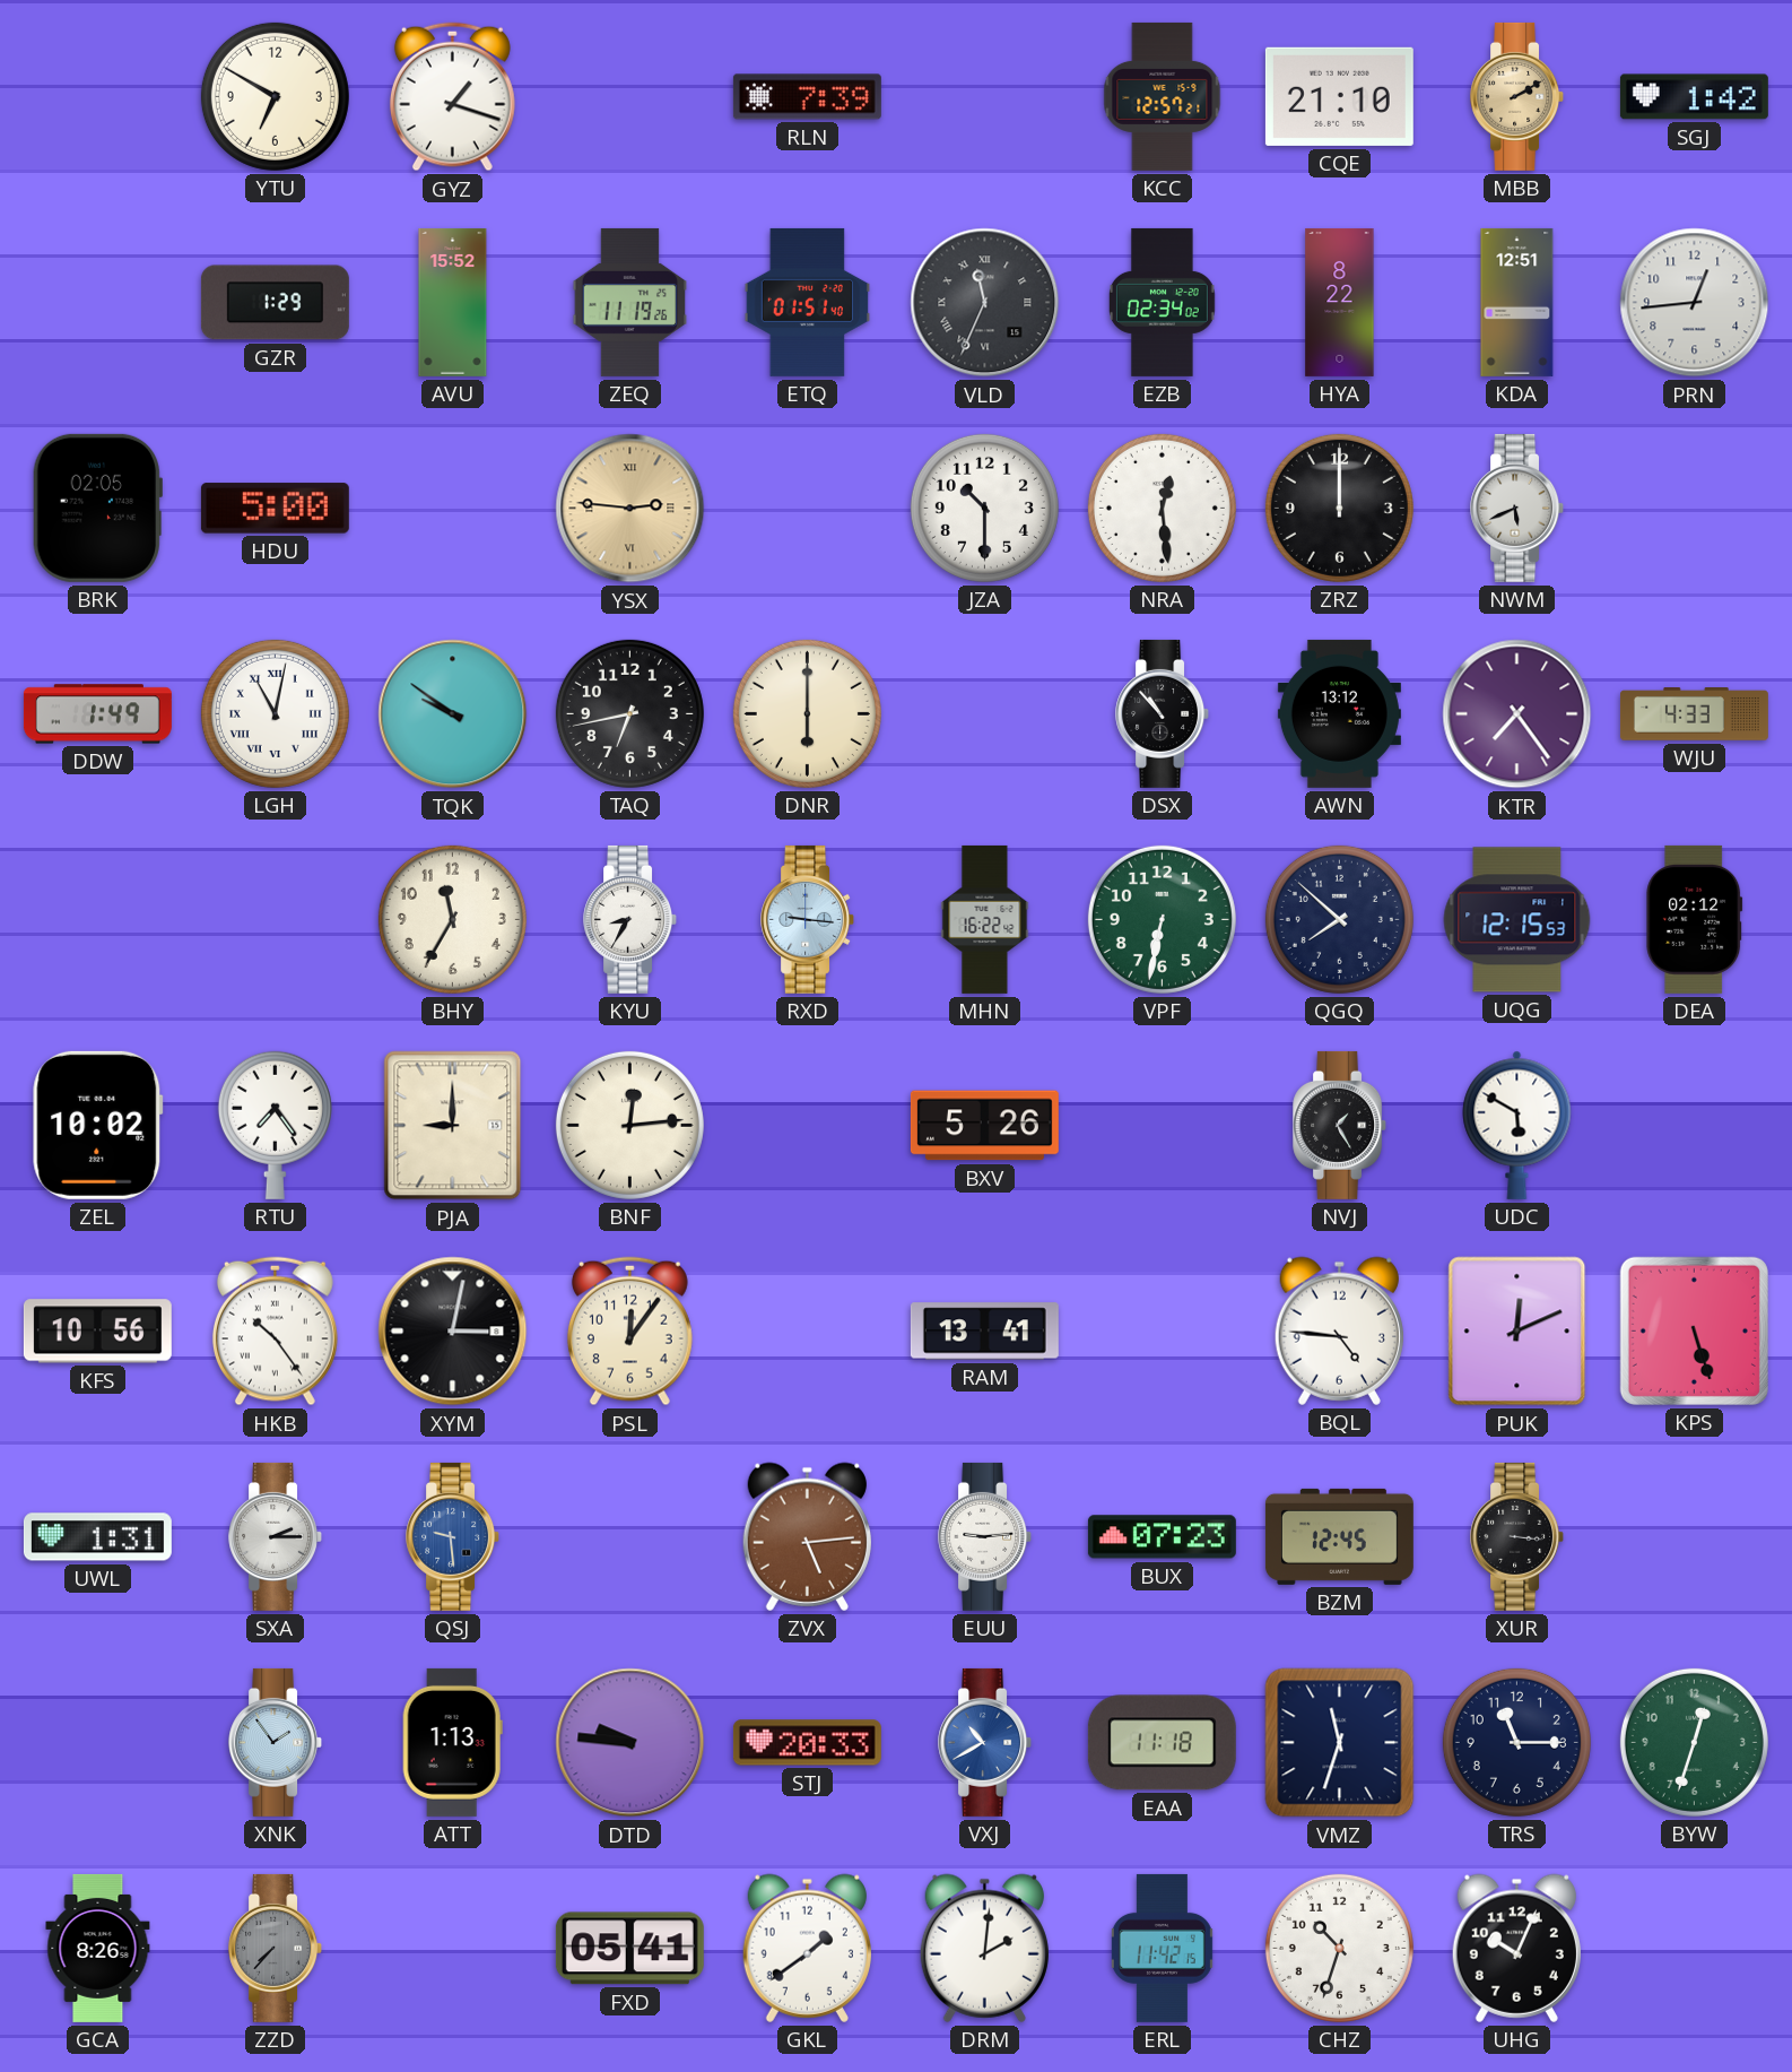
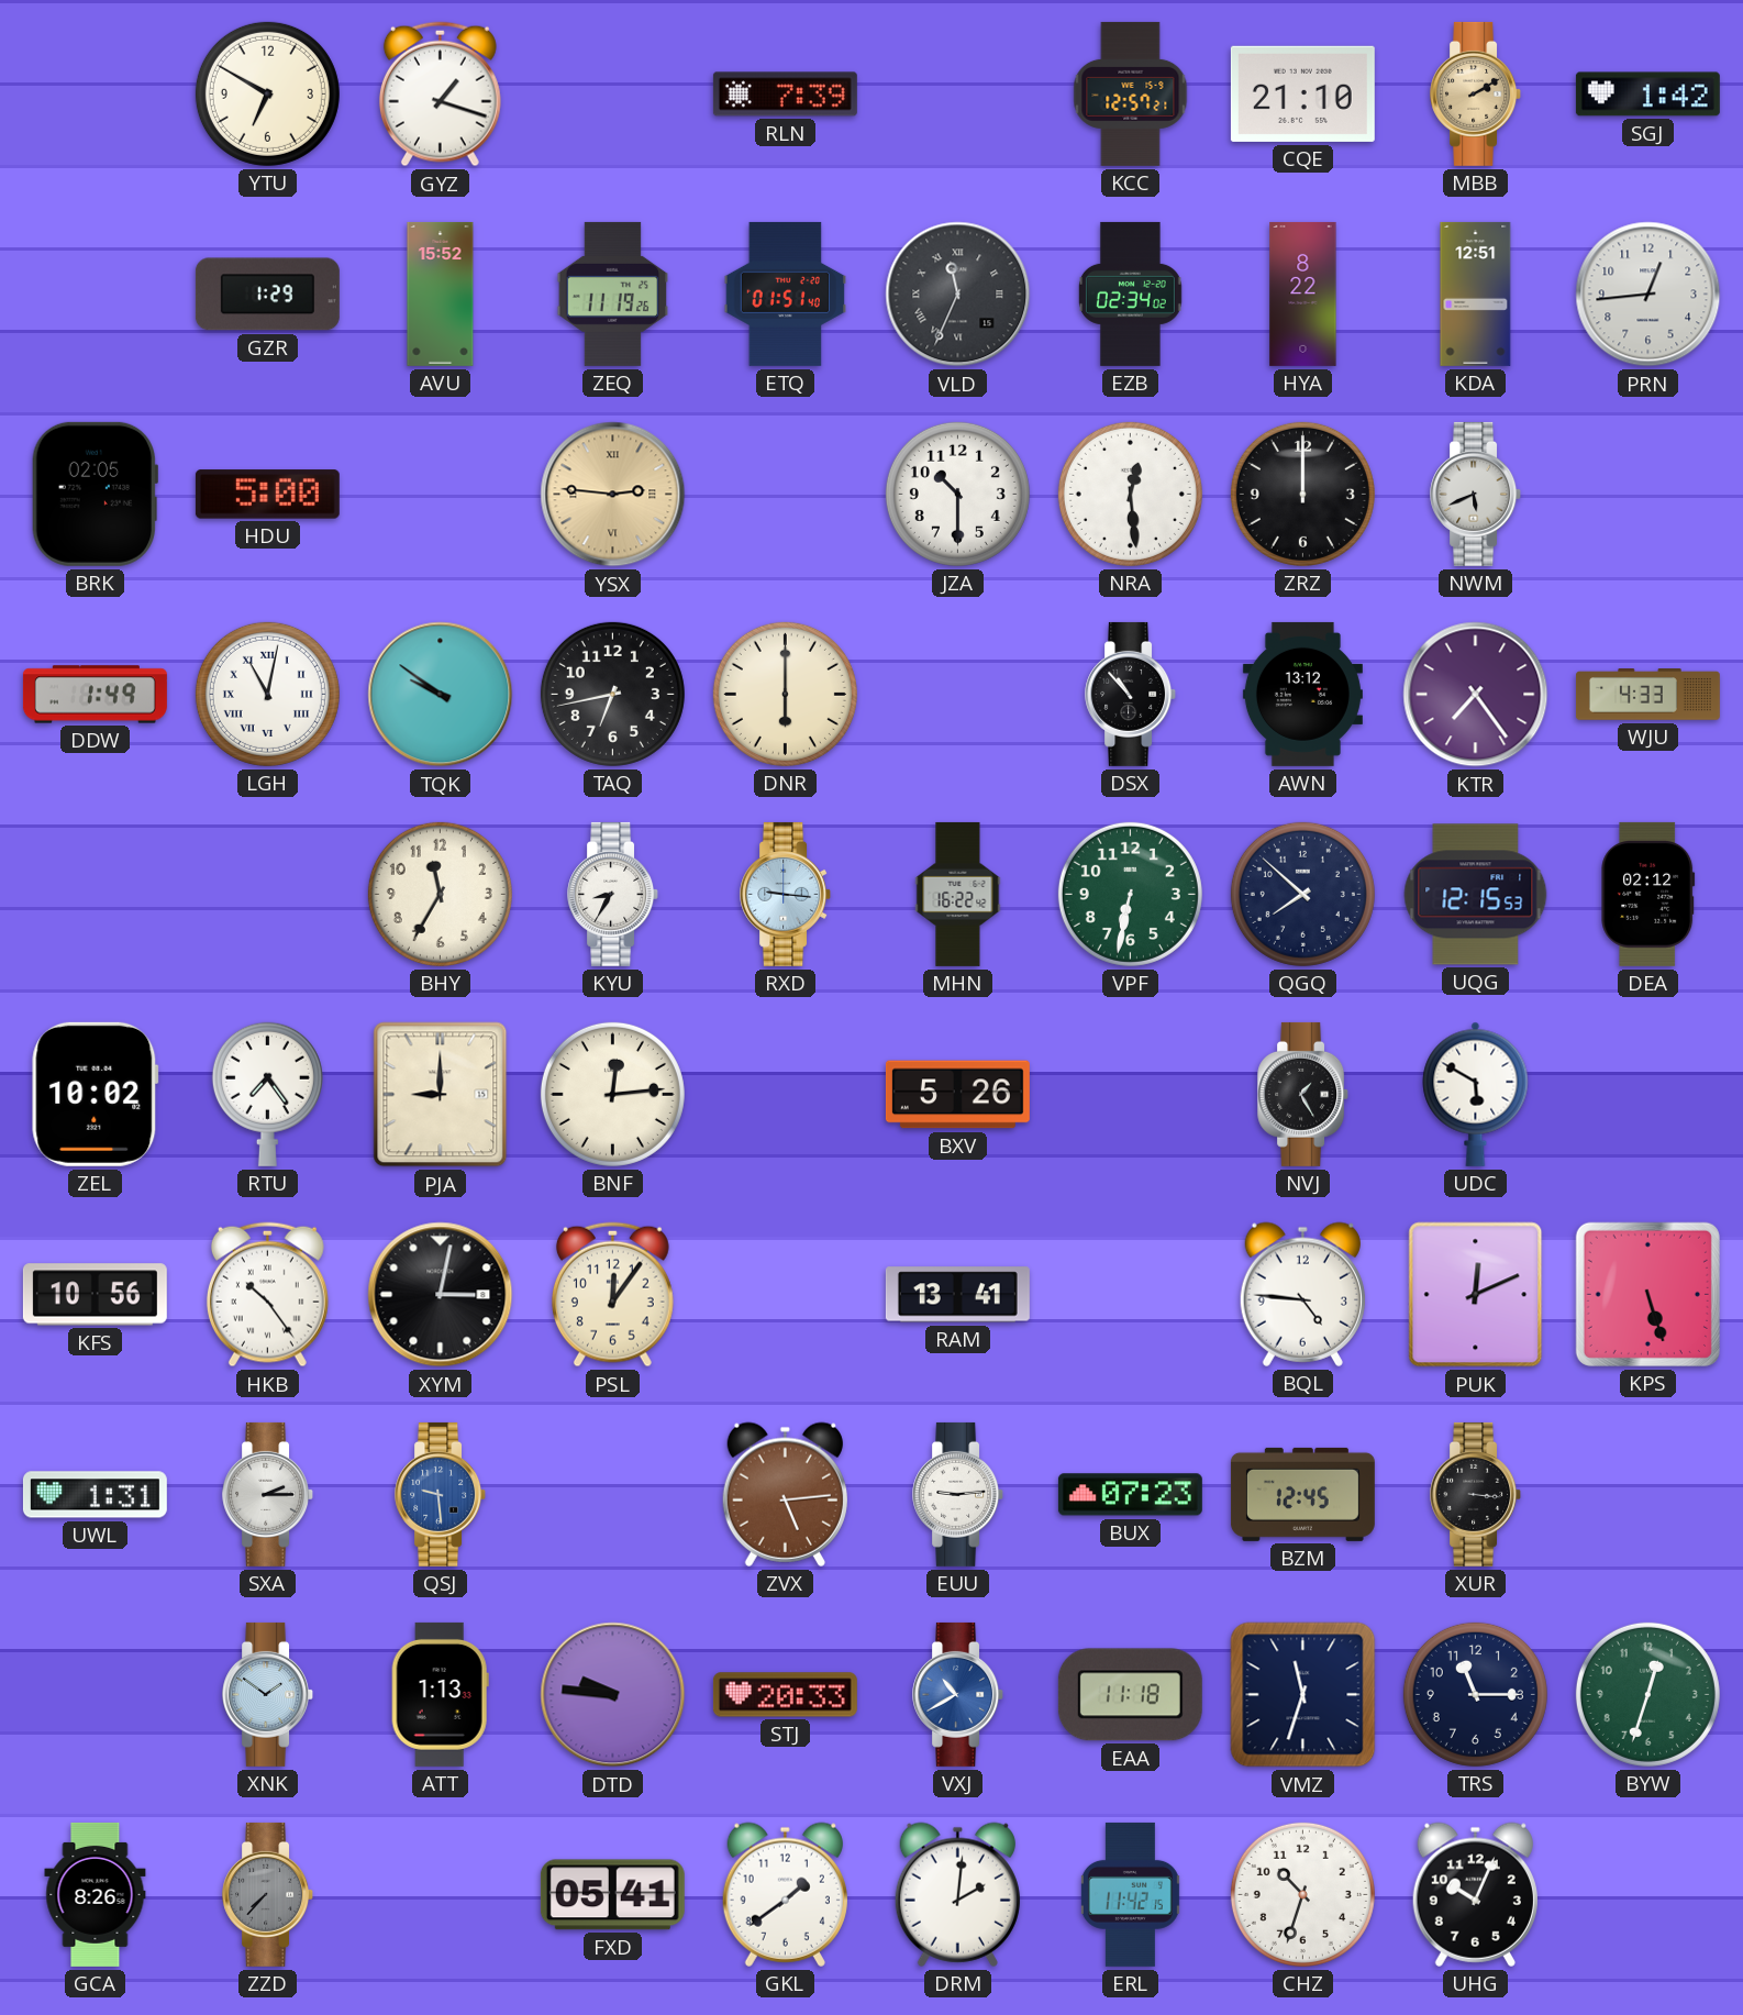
XNK: 1:54 -> 1:51 (268, 1694)
